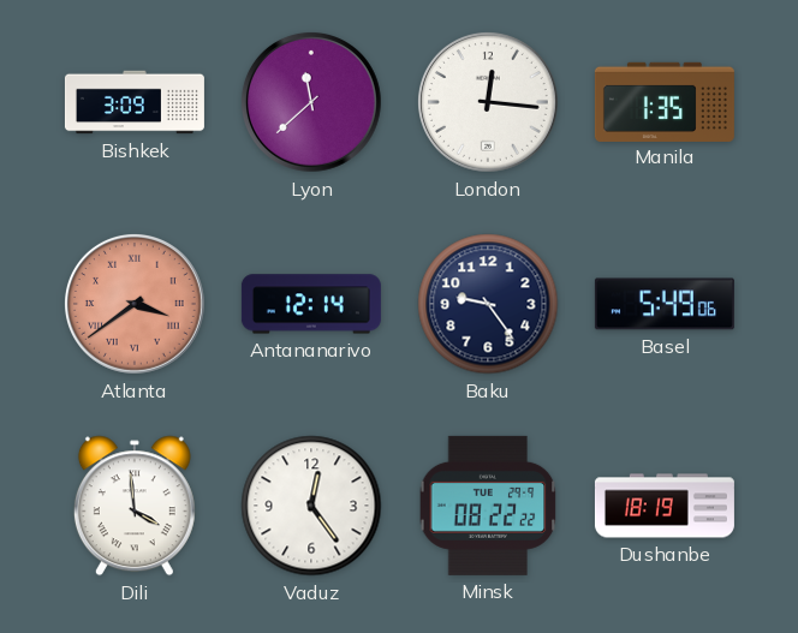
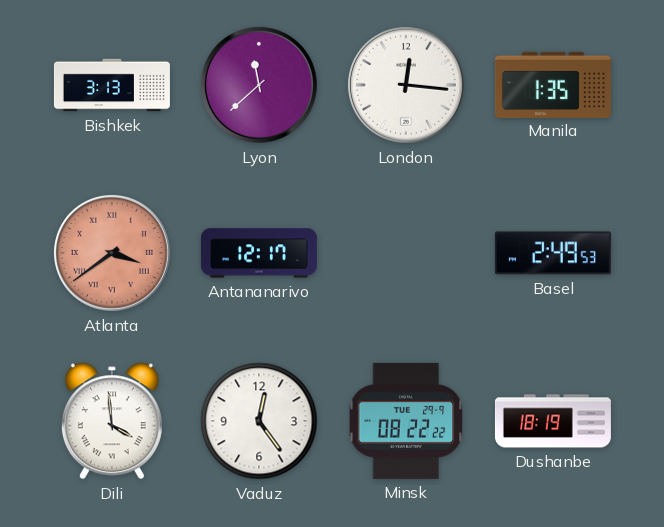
Bishkek: 3:09 -> 3:13 (112, 85)
Antananarivo: 12:14 -> 12:17 (259, 253)
Baku: 9:24 -> none (488, 304)
Basel: 5:49 -> 2:49 (553, 253)
